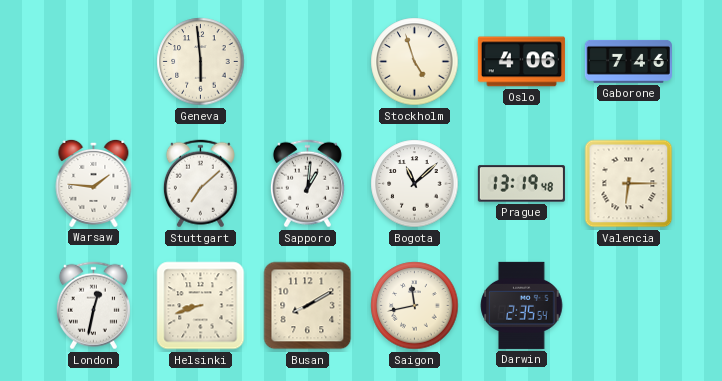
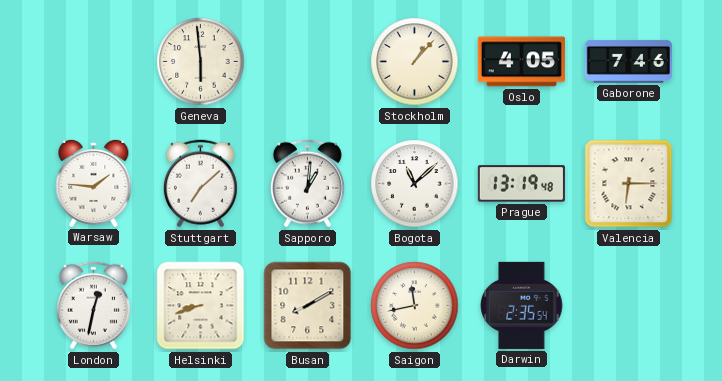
Stockholm: 4:57 -> 1:07 (415, 62)
Oslo: 4:06 -> 4:05 (521, 62)
